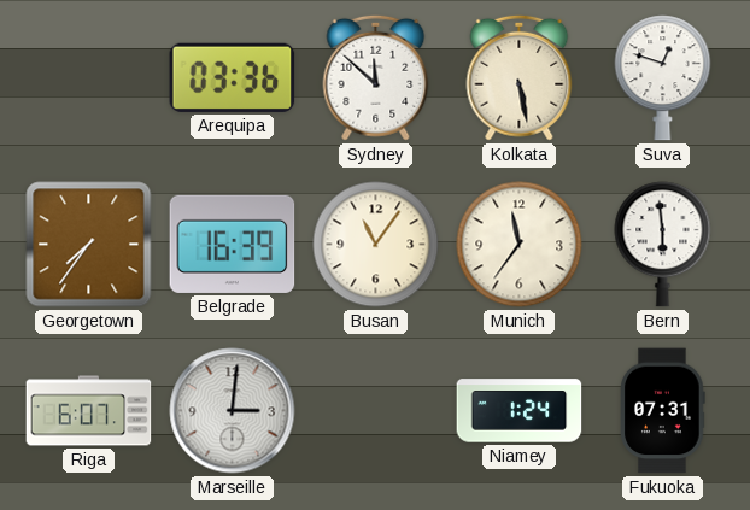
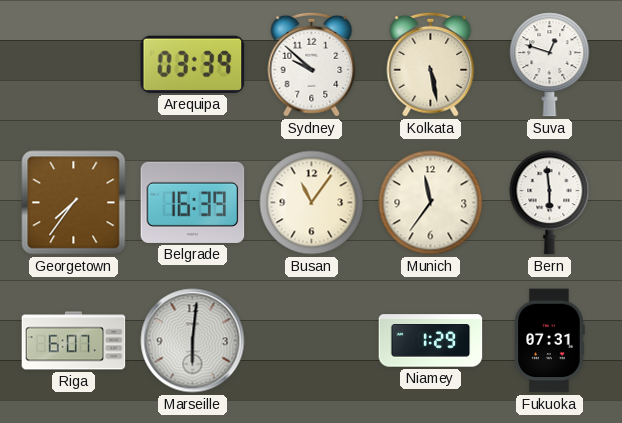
Arequipa: 03:36 -> 03:39 (193, 64)
Sydney: 11:52 -> 9:52 (312, 64)
Marseille: 3:01 -> 6:01 (193, 341)
Niamey: 1:24 -> 1:29 (431, 341)
